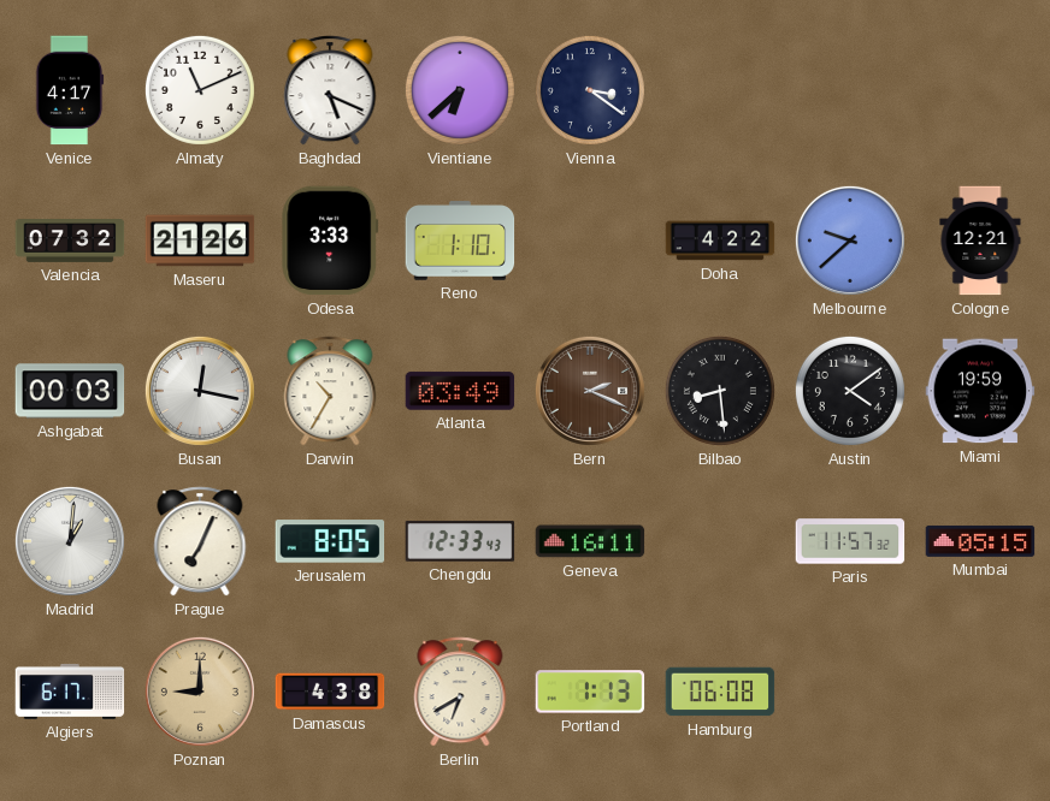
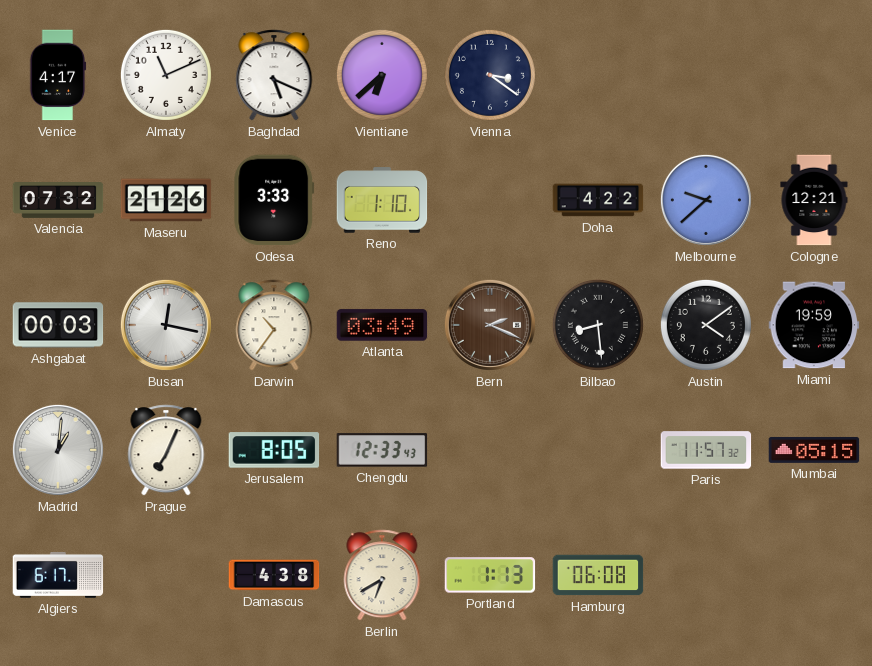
Darwin: 10:35 -> 10:36 (274, 325)
Geneva: 16:11 -> none (590, 541)
Poznan: 9:00 -> none (200, 692)
